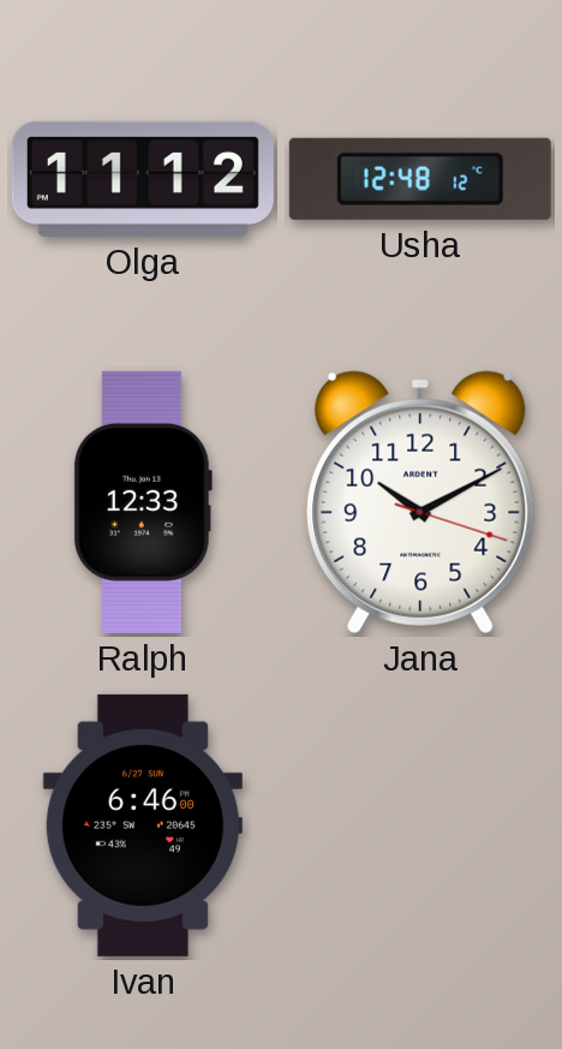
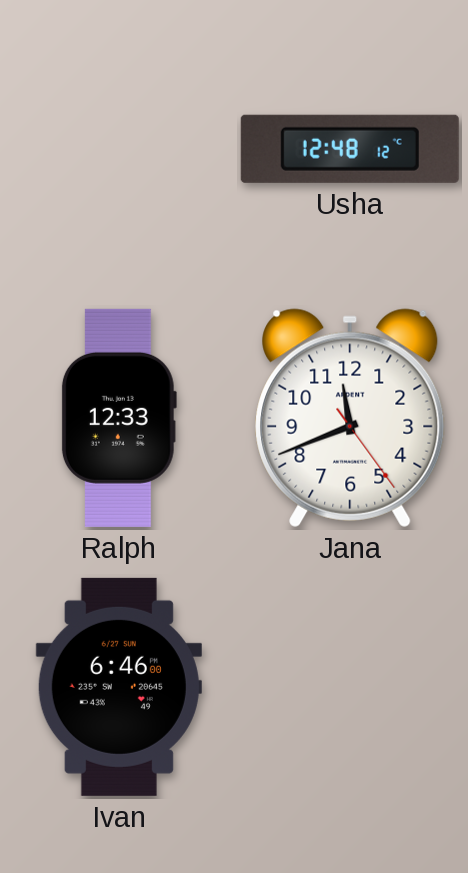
Olga: 11:12 -> none (143, 179)
Jana: 10:10 -> 11:41 (350, 418)
